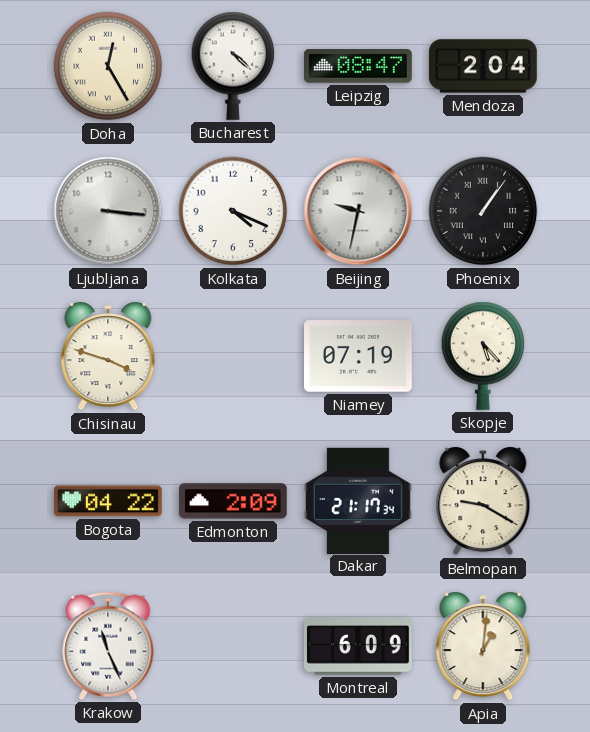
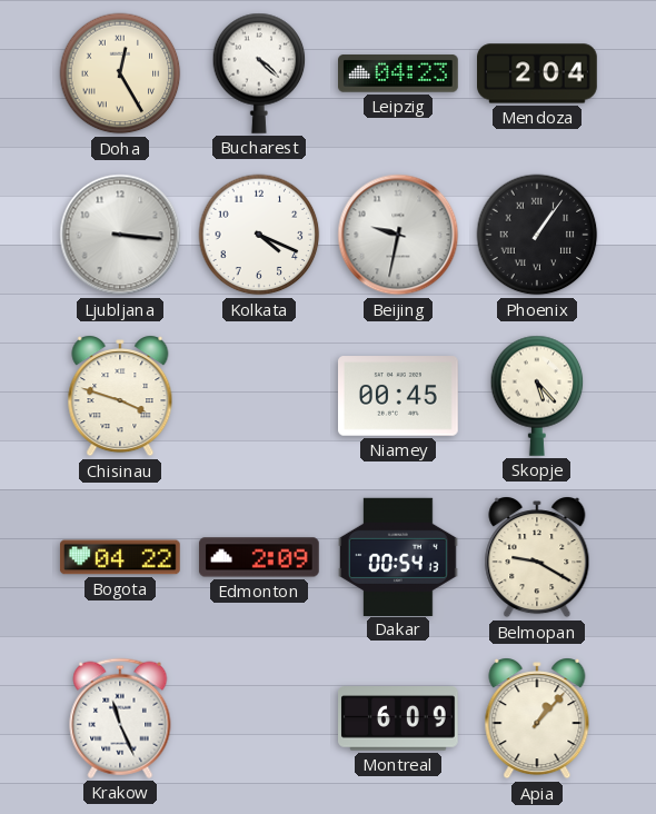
Leipzig: 08:47 -> 04:23 (399, 73)
Niamey: 07:19 -> 00:45 (399, 396)
Dakar: 21:17 -> 00:54 (399, 556)
Apia: 1:01 -> 1:07 (537, 718)
